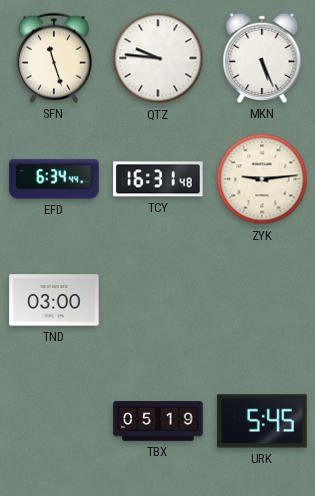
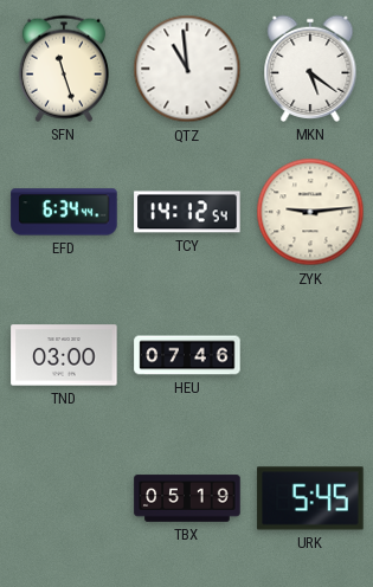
QTZ: 9:46 -> 10:59 (187, 69)
MKN: 5:26 -> 5:21 (310, 69)
TCY: 16:31 -> 14:12 (187, 212)
HEU: none -> 07:46 (187, 355)
